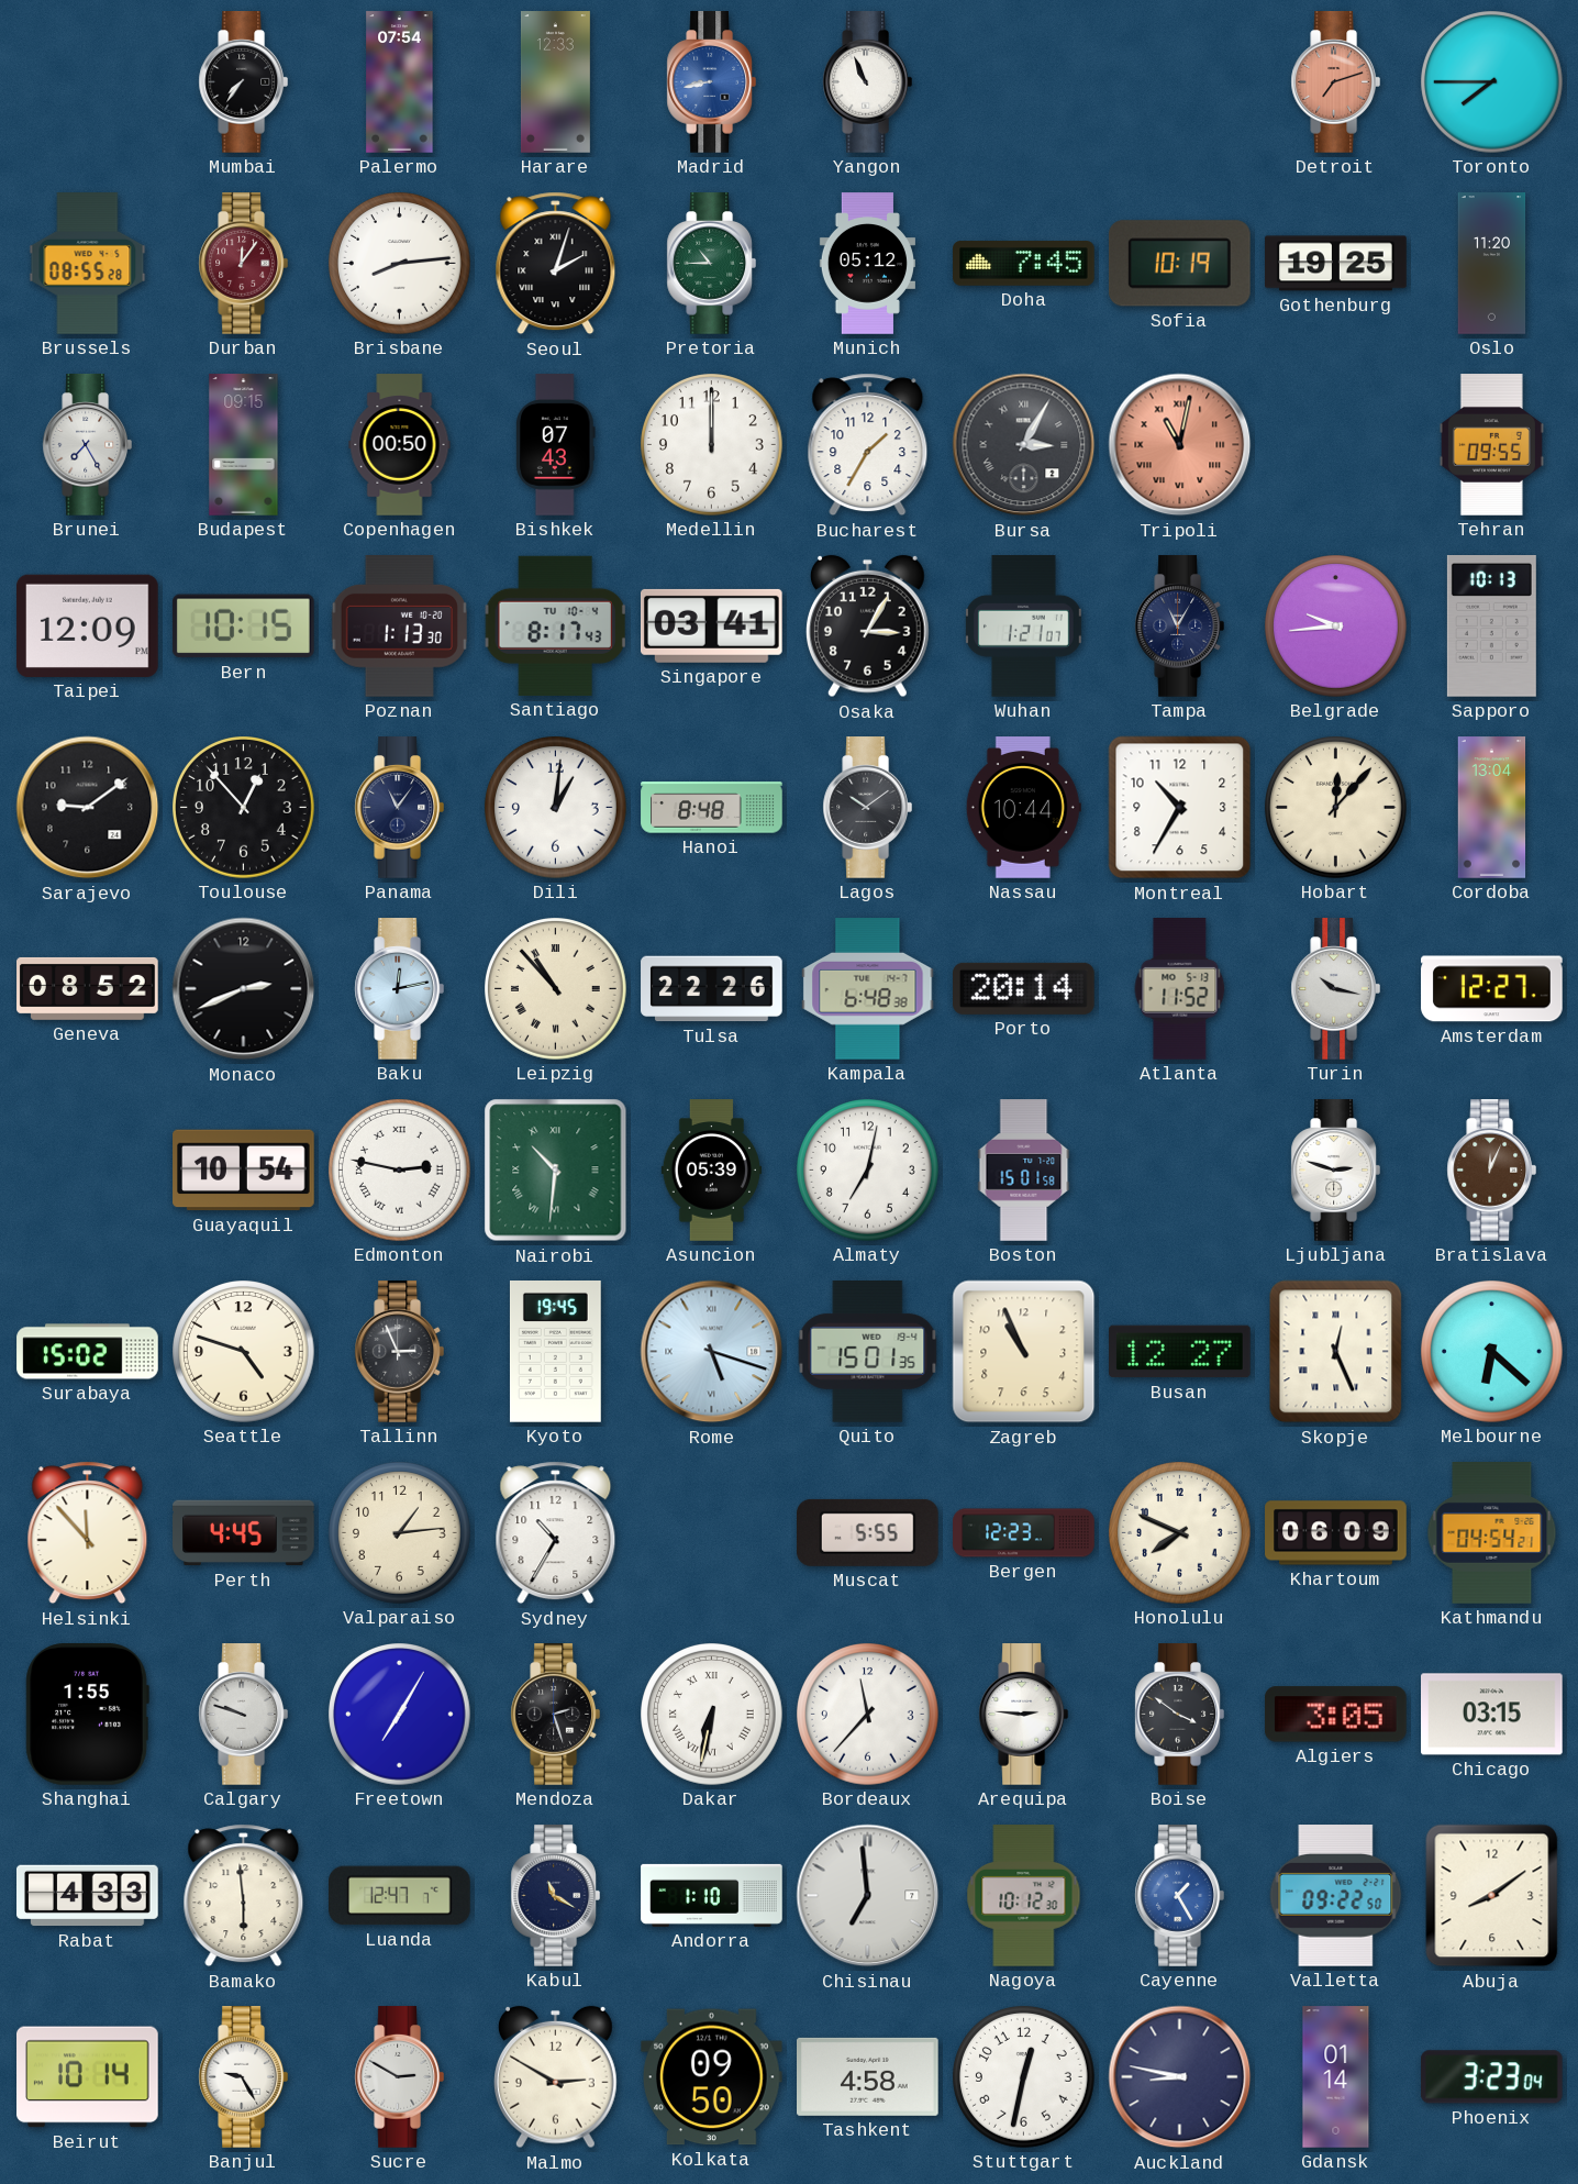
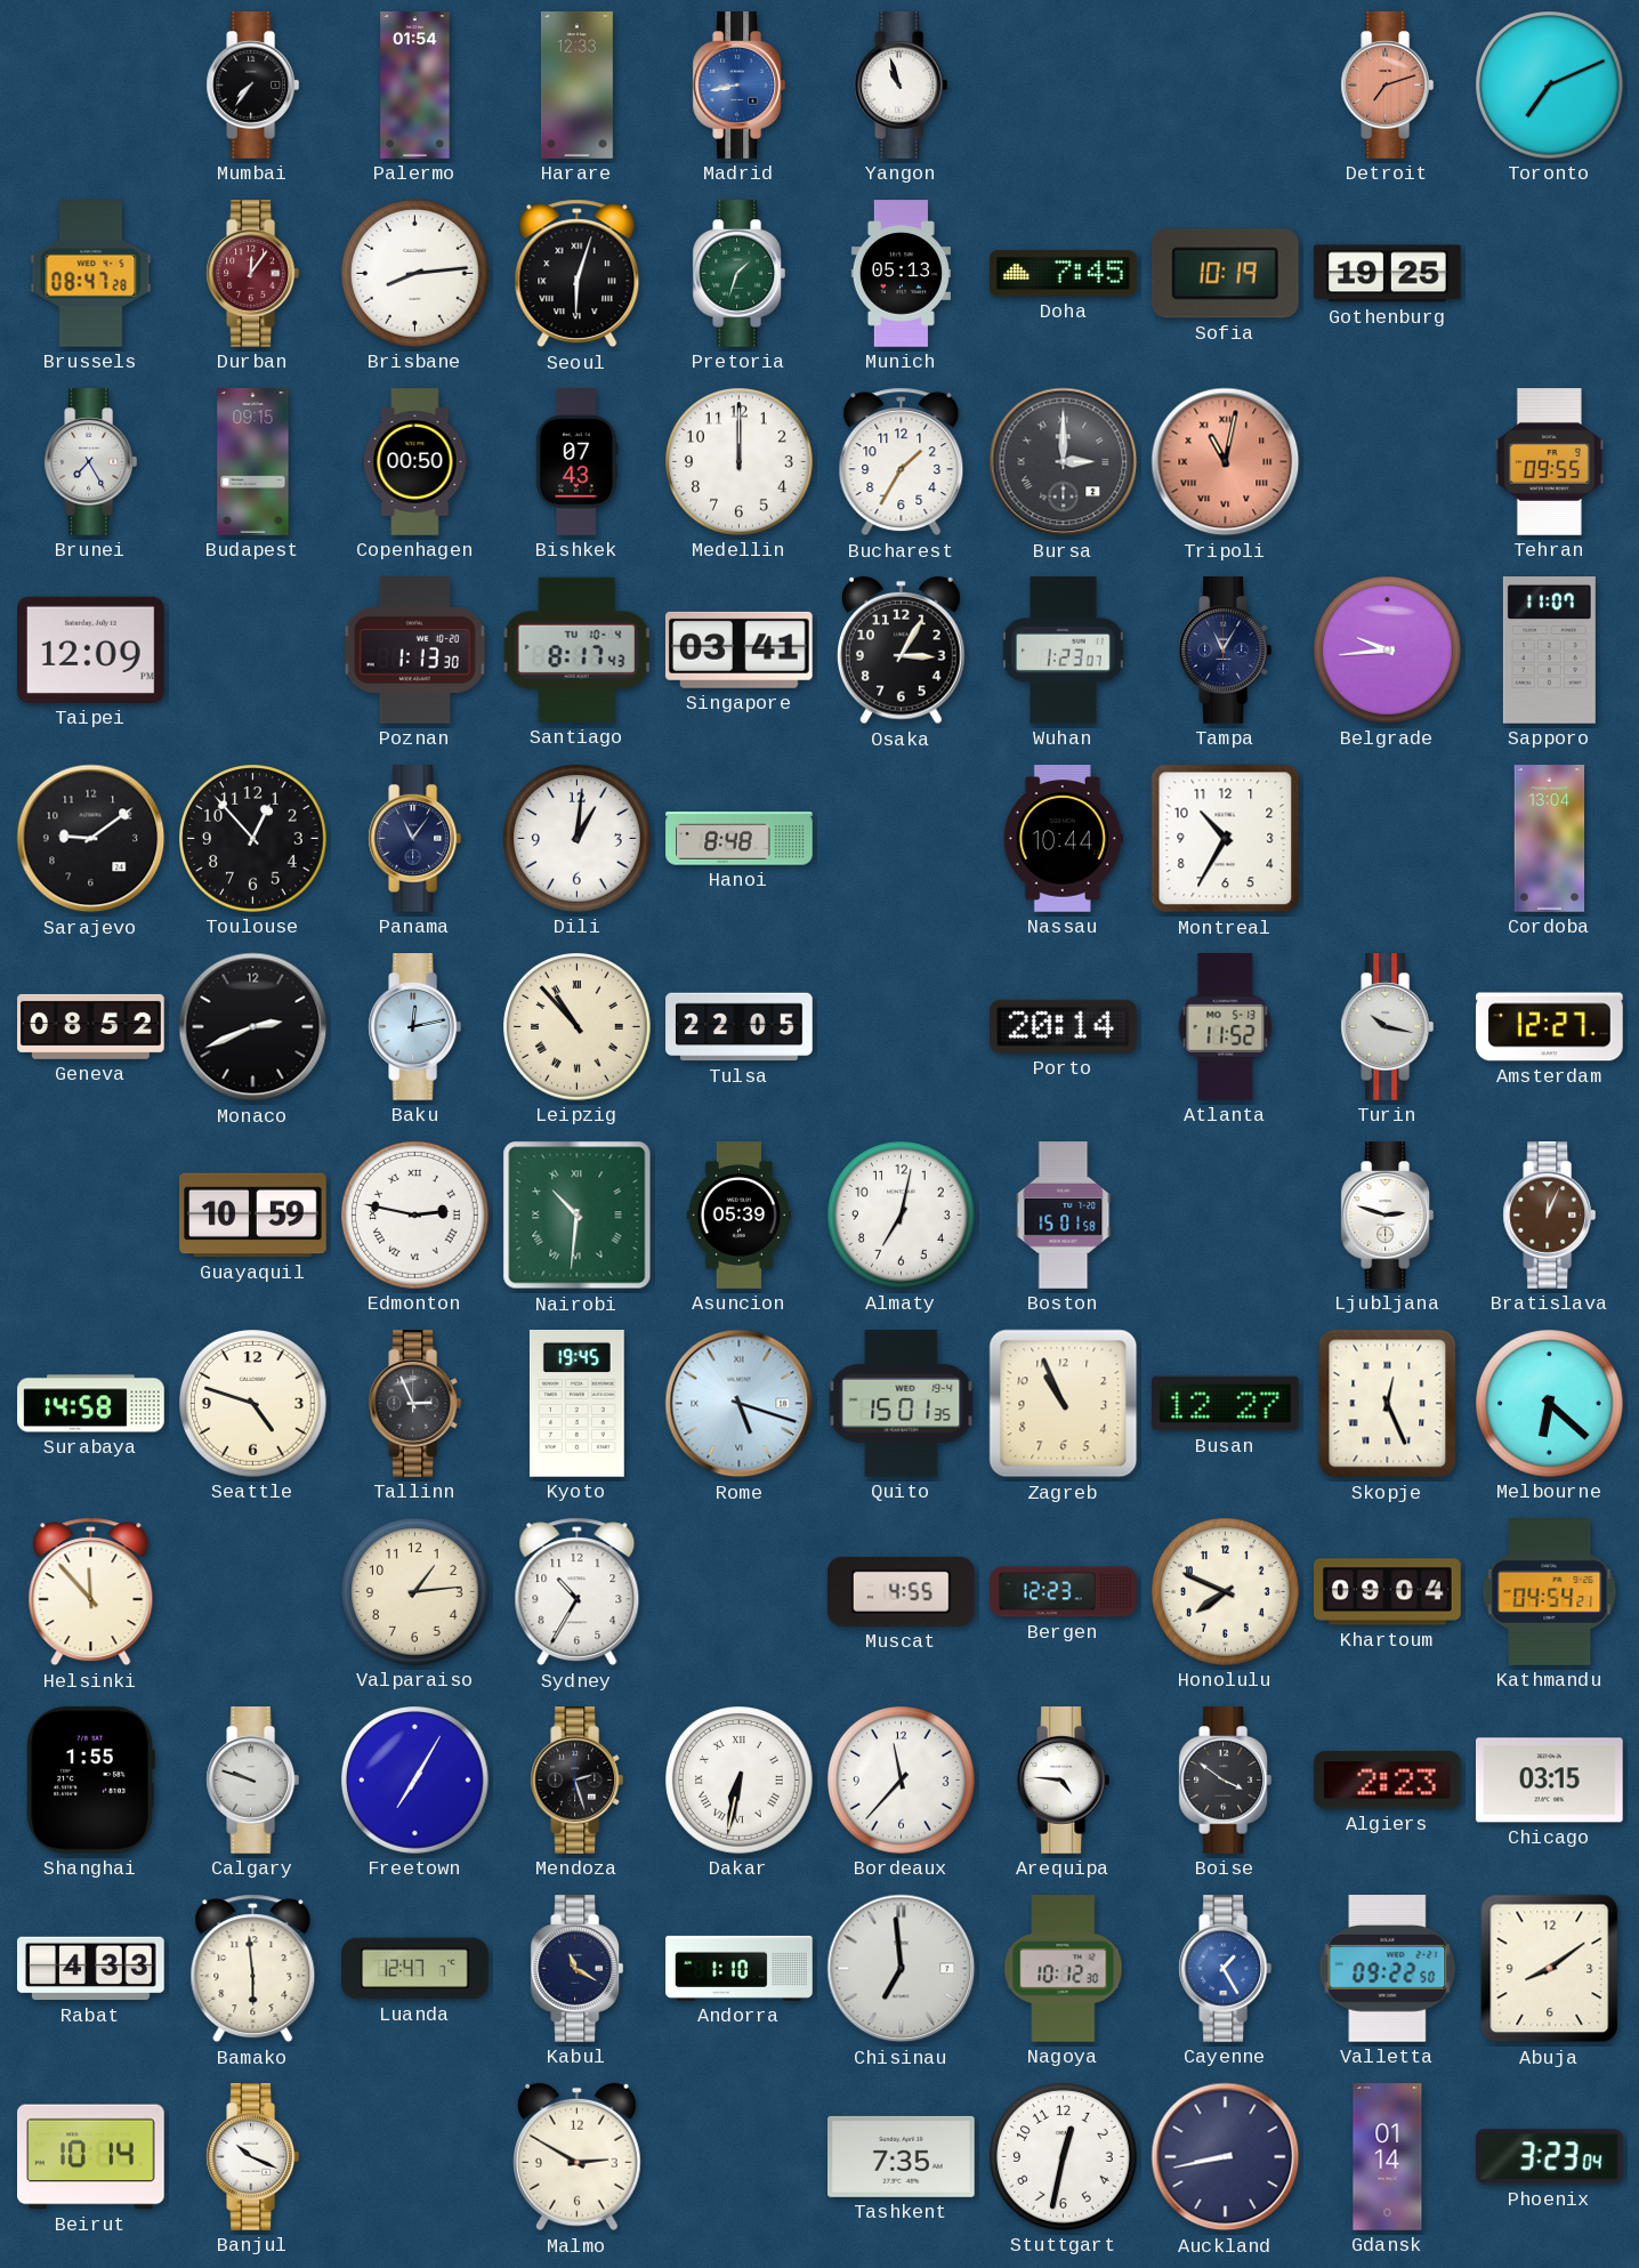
Palermo: 07:54 -> 01:54 (415, 86)
Yangon: 10:56 -> 10:57 (901, 86)
Toronto: 7:45 -> 7:11 (1550, 86)
Brussels: 08:55 -> 08:47 (91, 274)
Seoul: 2:03 -> 6:03 (578, 274)
Pretoria: 10:45 -> 1:33 (738, 274)
Munich: 05:12 -> 05:13 (901, 274)
Oslo: 11:20 -> none (1492, 264)
Bursa: 3:05 -> 3:00 (1064, 462)
Bern: 10:15 -> none (243, 627)
Wuhan: 1:21 -> 1:23 (1064, 651)
Sapporo: 10:13 -> 11:07 (1549, 651)
Lagos: 10:09 -> none (867, 808)
Hobart: 12:07 -> none (1336, 808)
Tulsa: 22:26 -> 22:05 (740, 1027)
Kampala: 6:48 -> none (868, 989)
Guayaquil: 10:54 -> 10:59 (253, 1216)
Surabaya: 15:02 -> 14:58 (91, 1404)
Perth: 4:45 -> none (244, 1533)
Muscat: 5:55 -> 4:55 (902, 1591)
Khartoum: 06:09 -> 09:04 (1388, 1592)
Arequipa: 2:46 -> 4:46 (1063, 1781)
Algiers: 3:05 -> 2:23 (1388, 1781)
Banjul: 9:25 -> 10:19 (252, 2157)
Sucre: 2:50 -> none (399, 2077)
Kolkata: 09:50 -> none (712, 2077)
Tashkent: 4:58 -> 7:35 (902, 2156)
Auckland: 8:47 -> 8:43 (1226, 2157)
